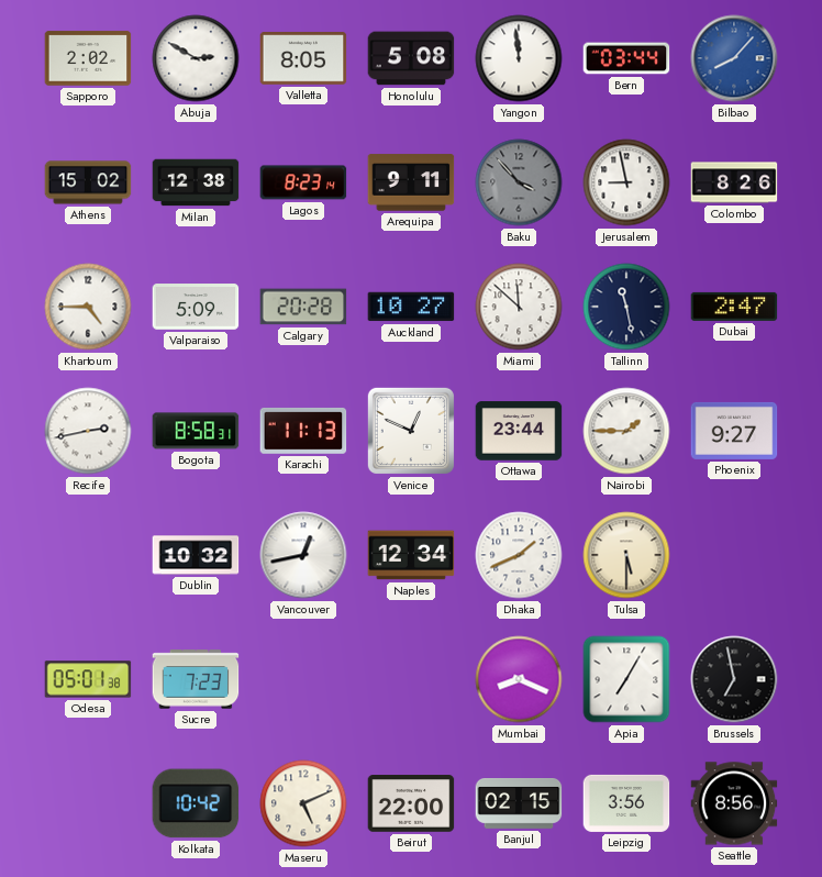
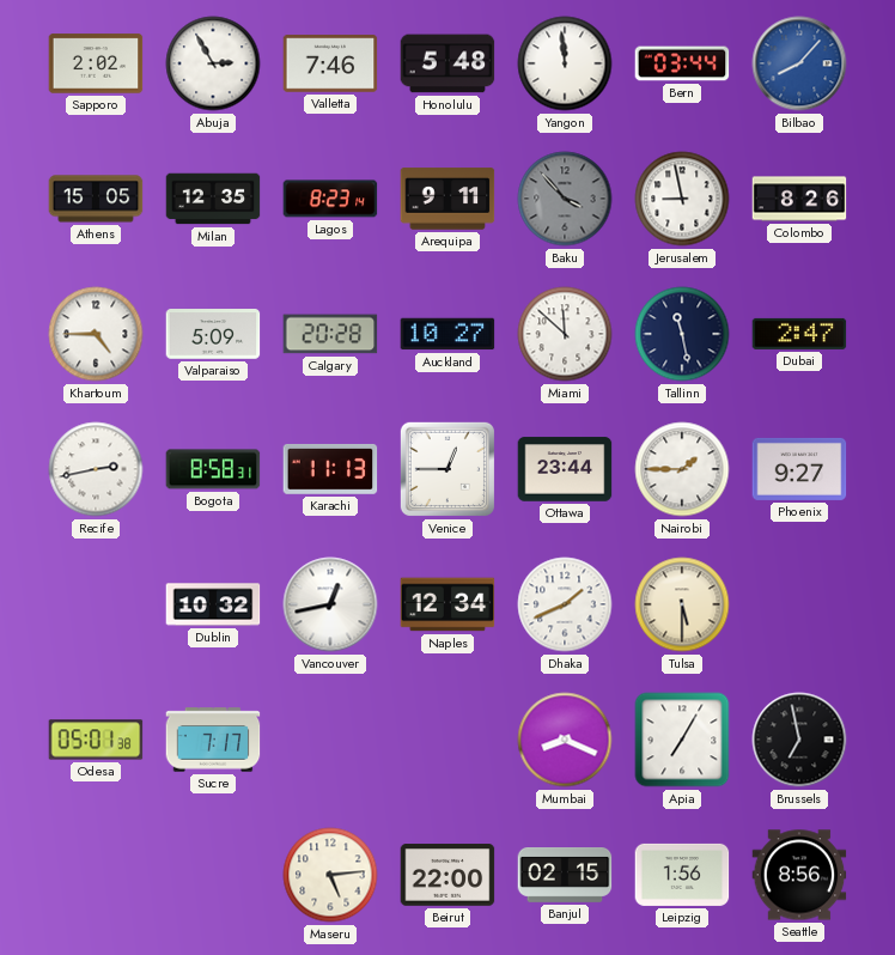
Abuja: 2:50 -> 2:55 (213, 63)
Valletta: 8:05 -> 7:46 (330, 63)
Honolulu: 5:08 -> 5:48 (447, 63)
Athens: 15:02 -> 15:05 (96, 199)
Milan: 12:38 -> 12:35 (213, 199)
Venice: 12:49 -> 12:45 (447, 469)
Sucre: 7:23 -> 7:17 (213, 740)
Kolkata: 10:42 -> none (196, 803)
Maseru: 5:11 -> 5:14 (330, 875)
Leipzig: 3:56 -> 1:56 (682, 875)
